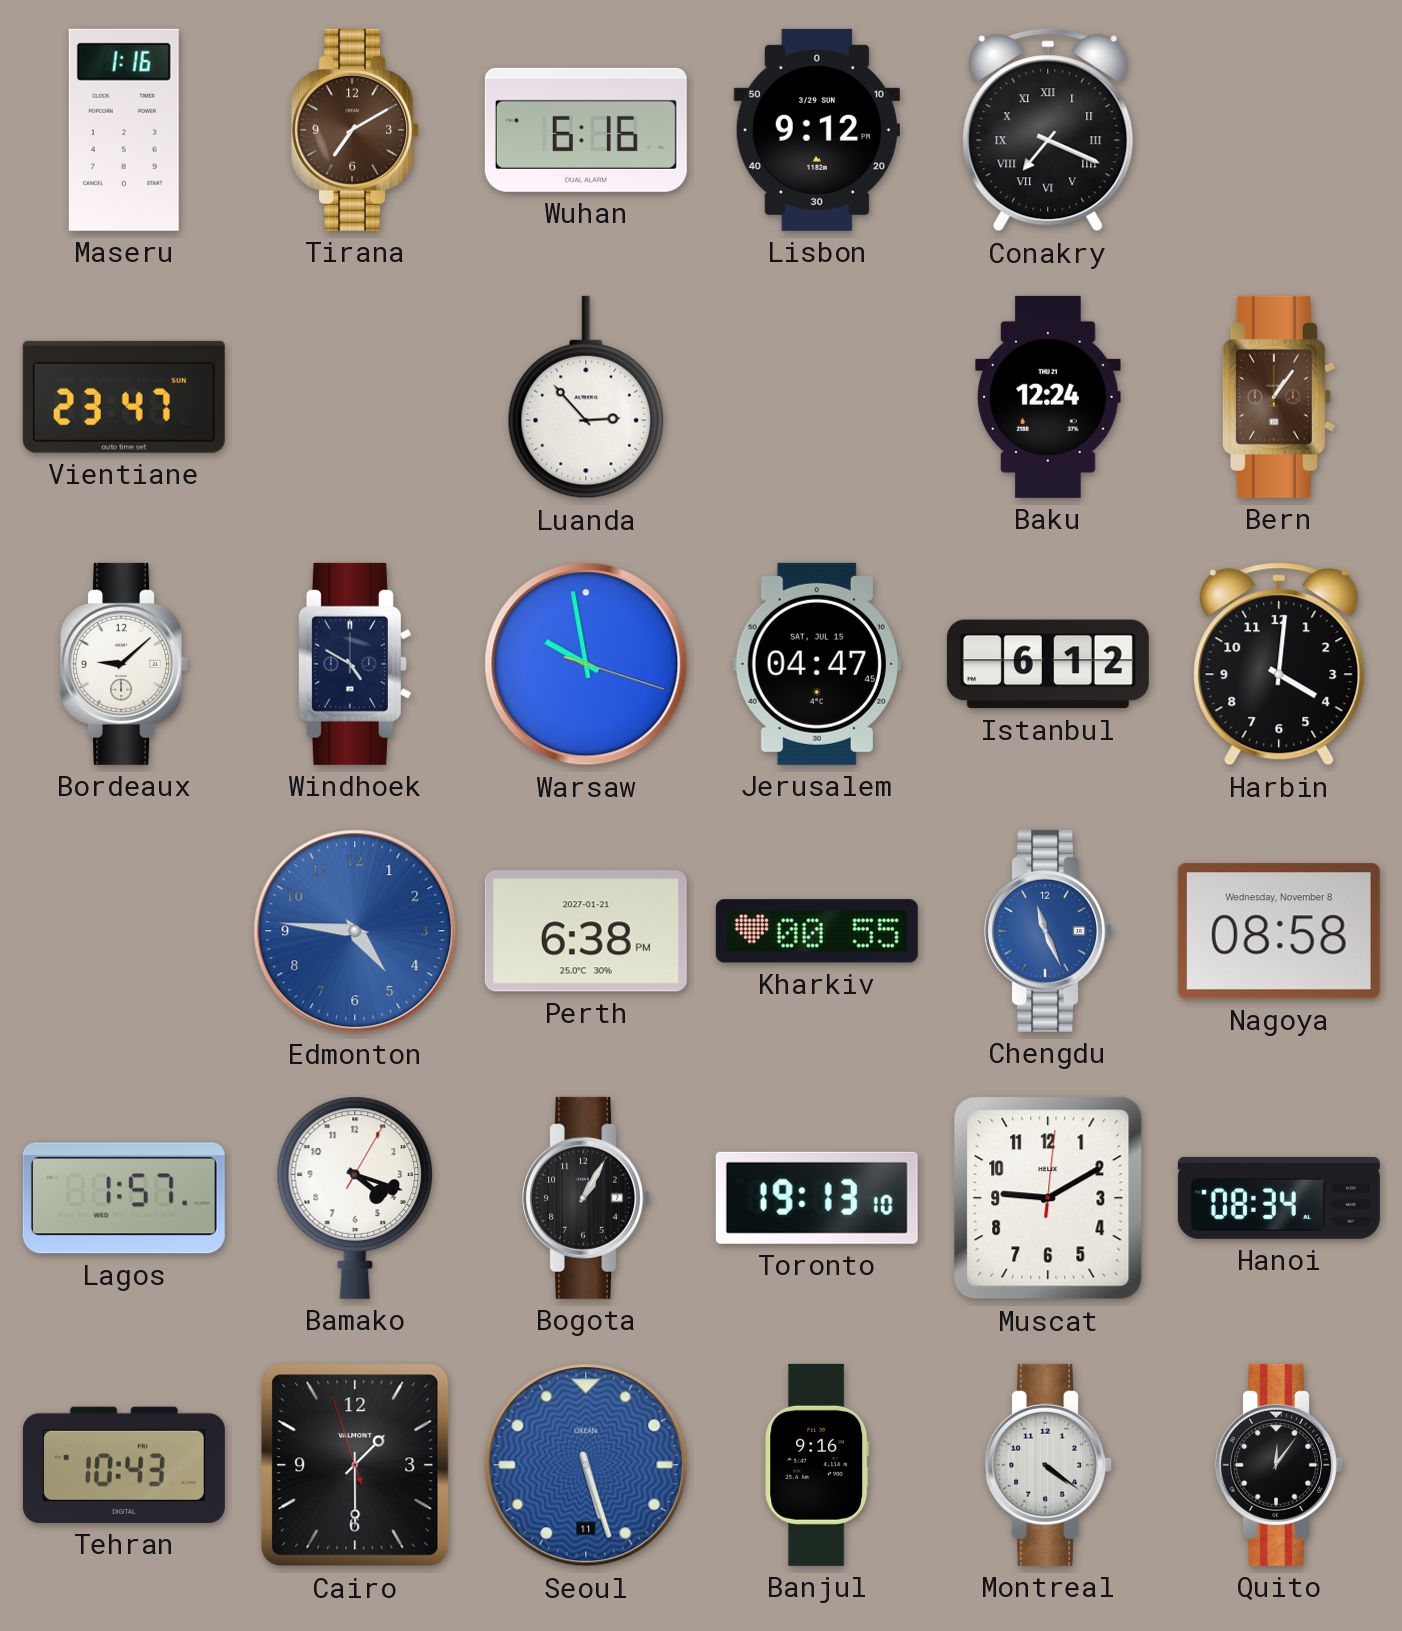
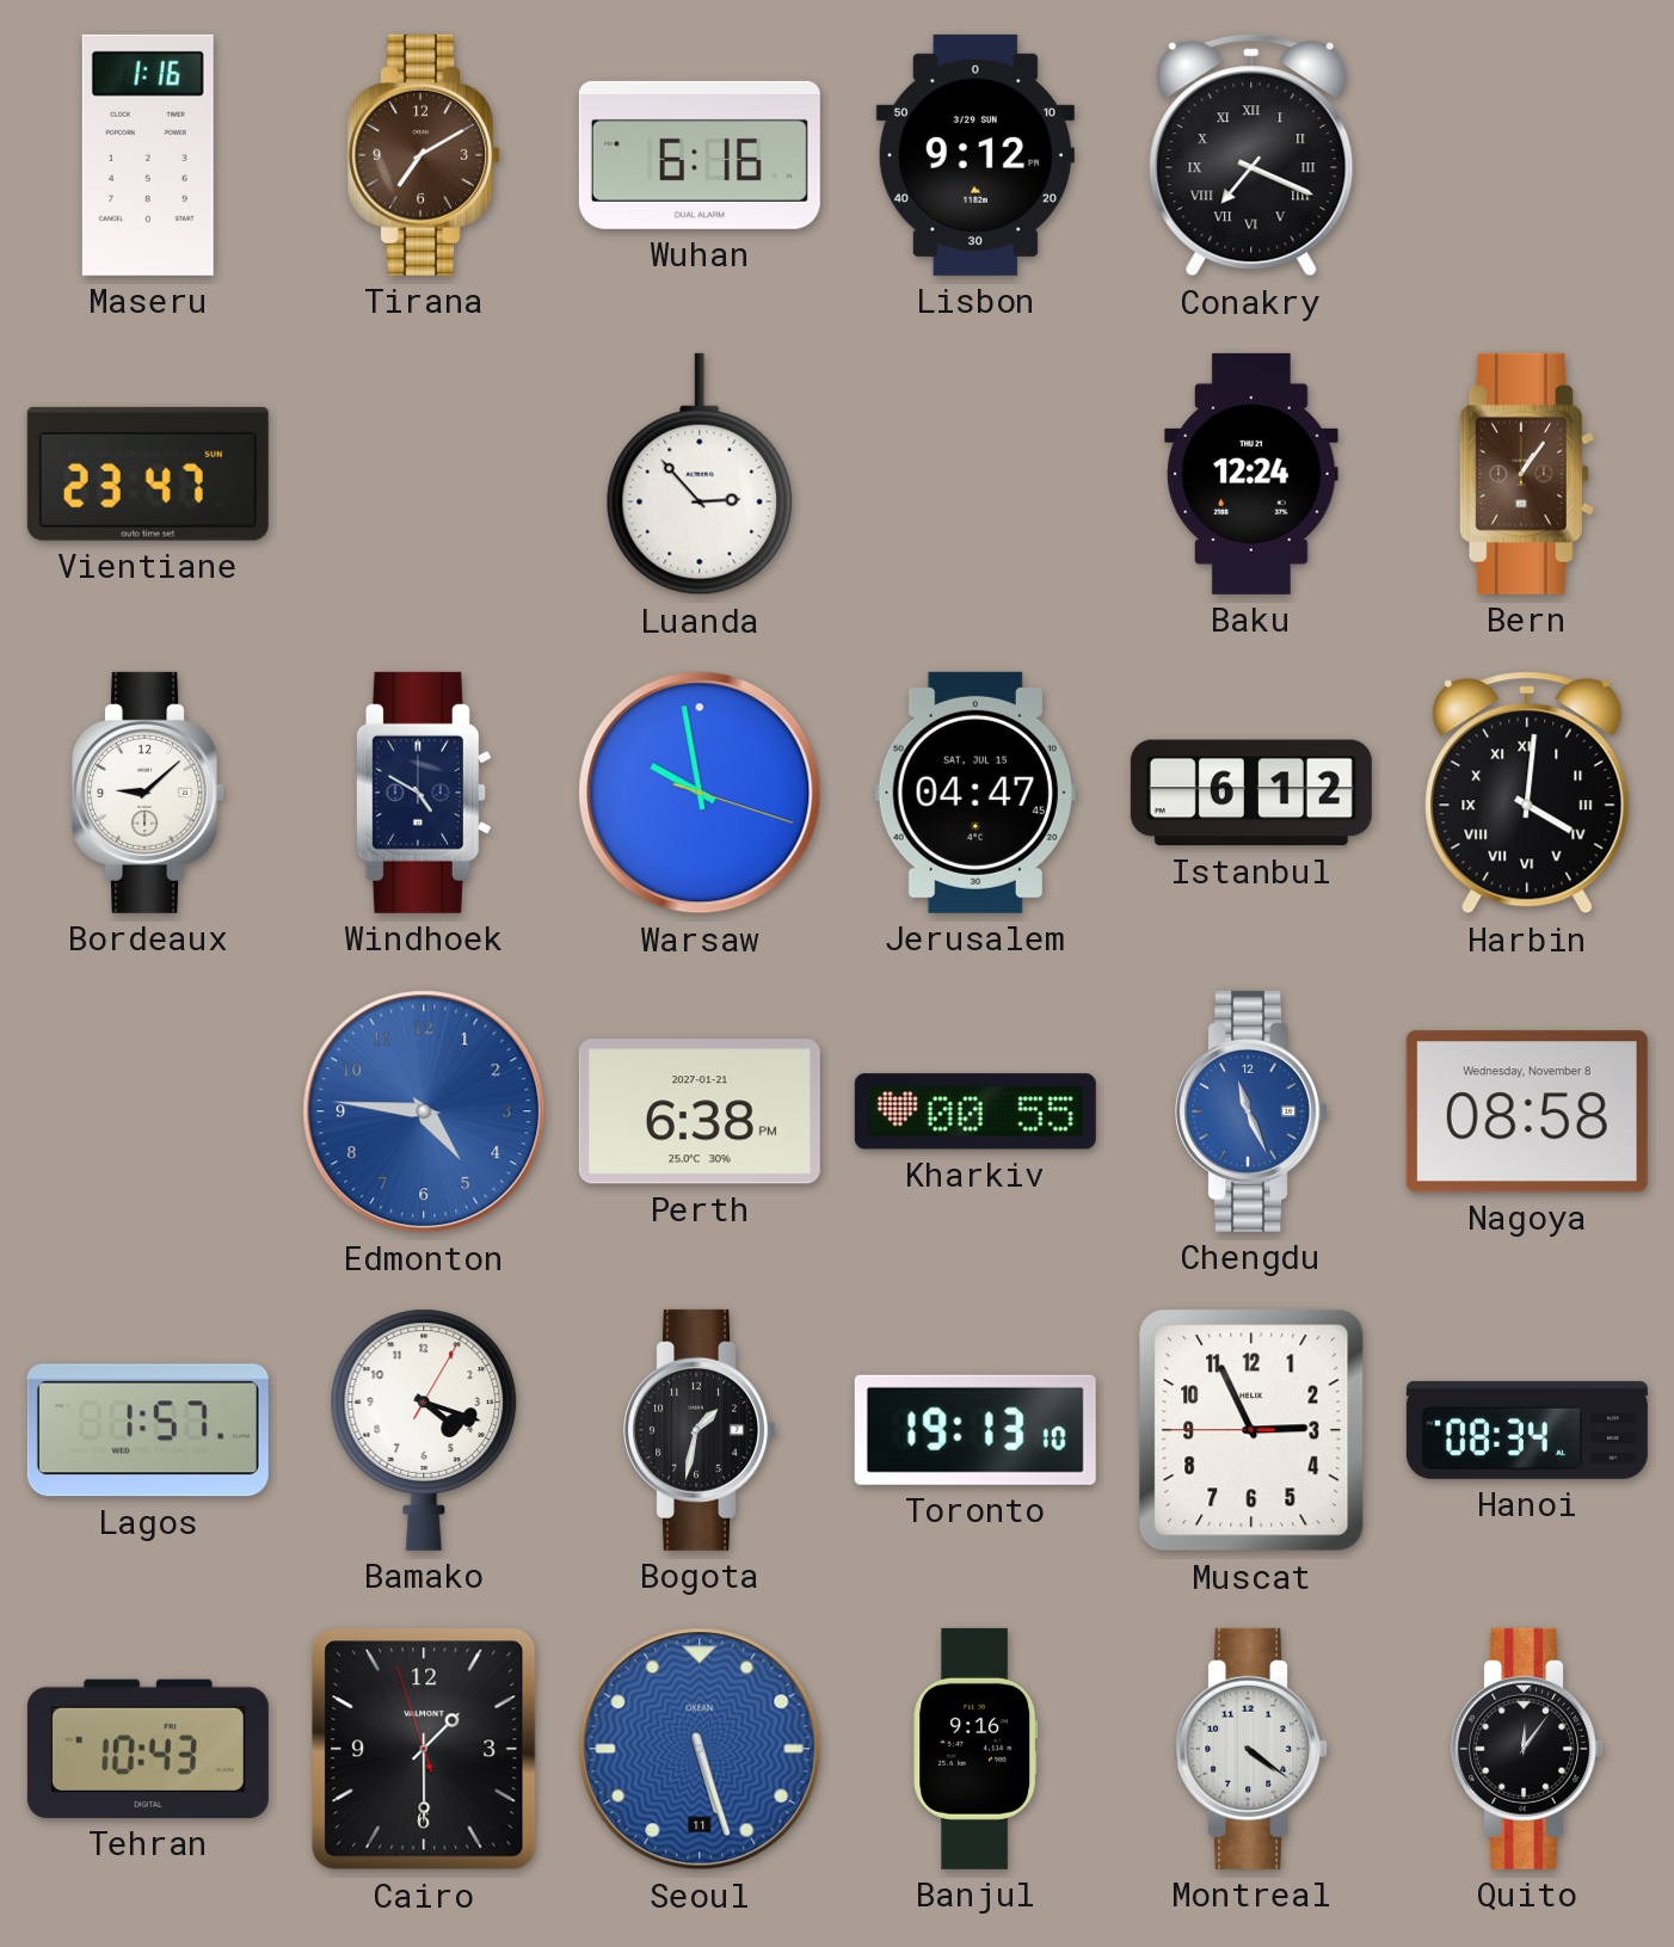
Harbin numerals: Arabic -> Roman (1527, 793)
Bogota: 1:05 -> 1:32 (701, 1430)
Muscat: 9:10 -> 2:55 (1251, 1430)
